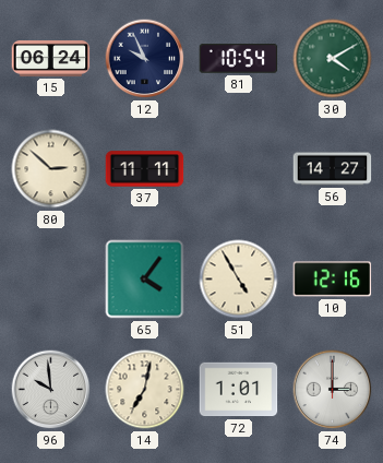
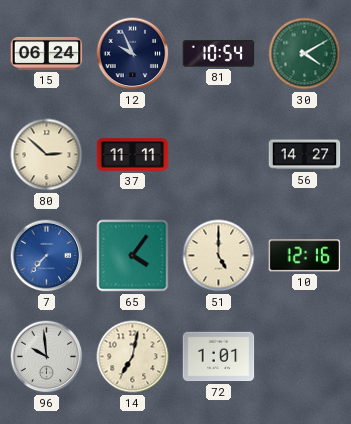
7: none -> 7:37 (47, 256)
51: 4:55 -> 5:00 (219, 256)
74: 3:00 -> none (333, 390)
